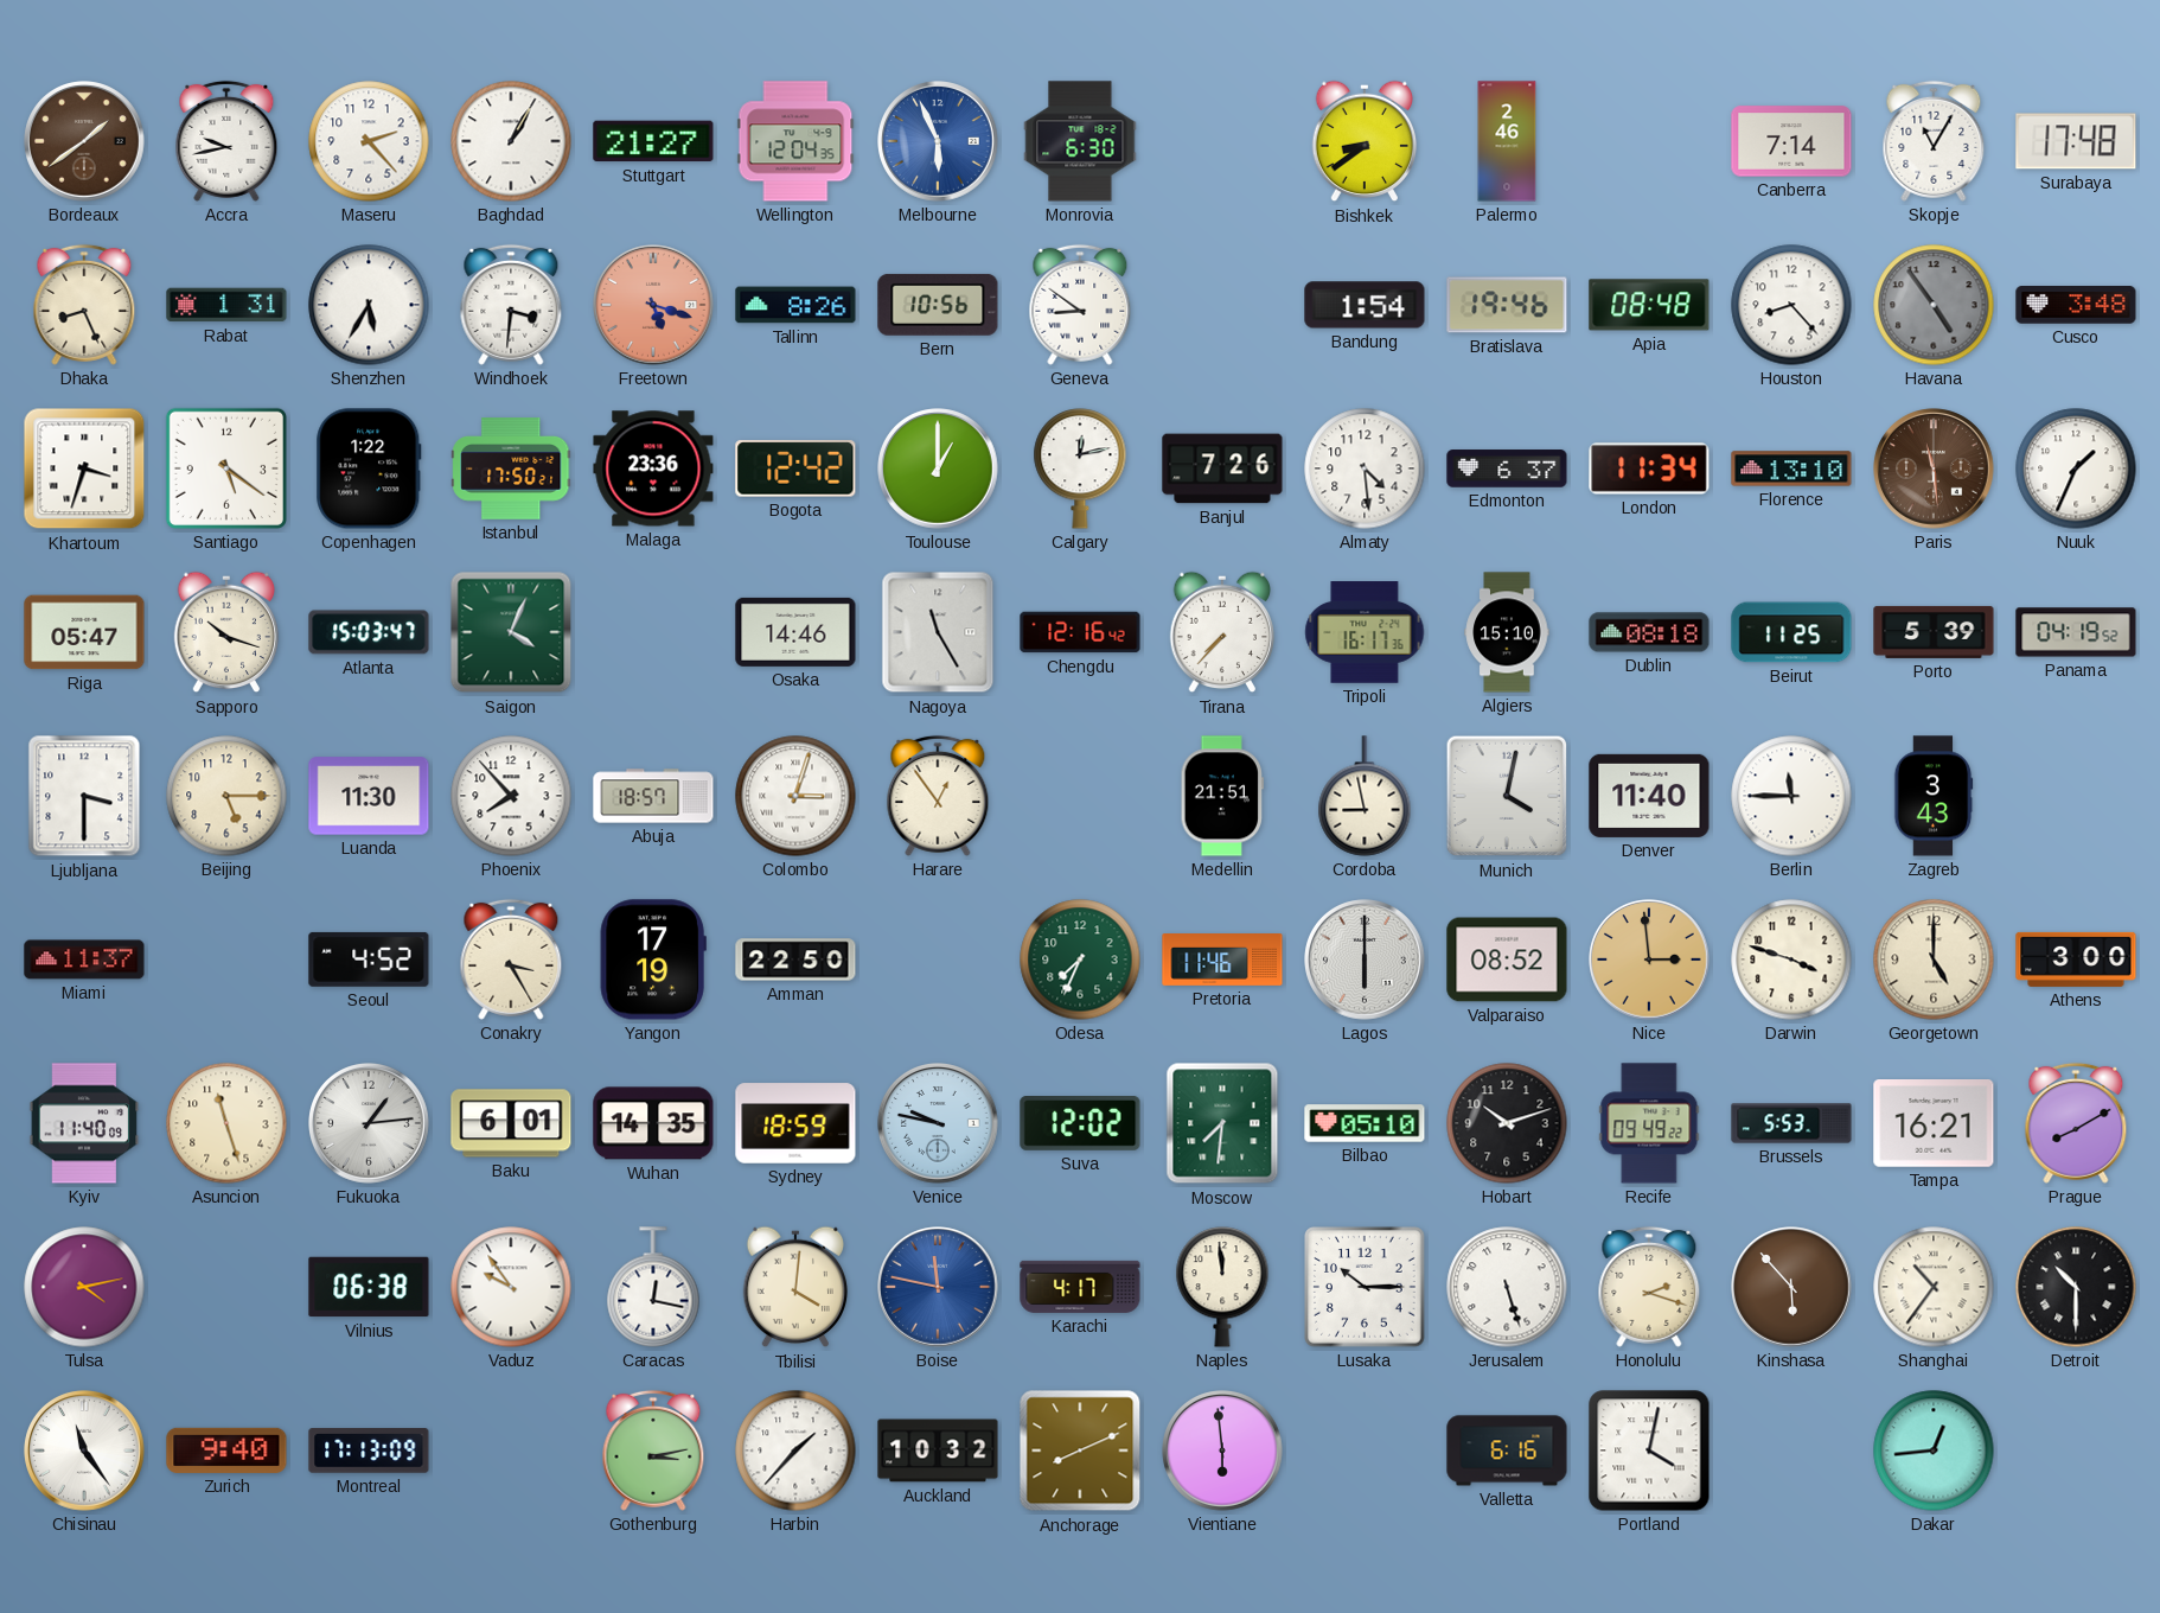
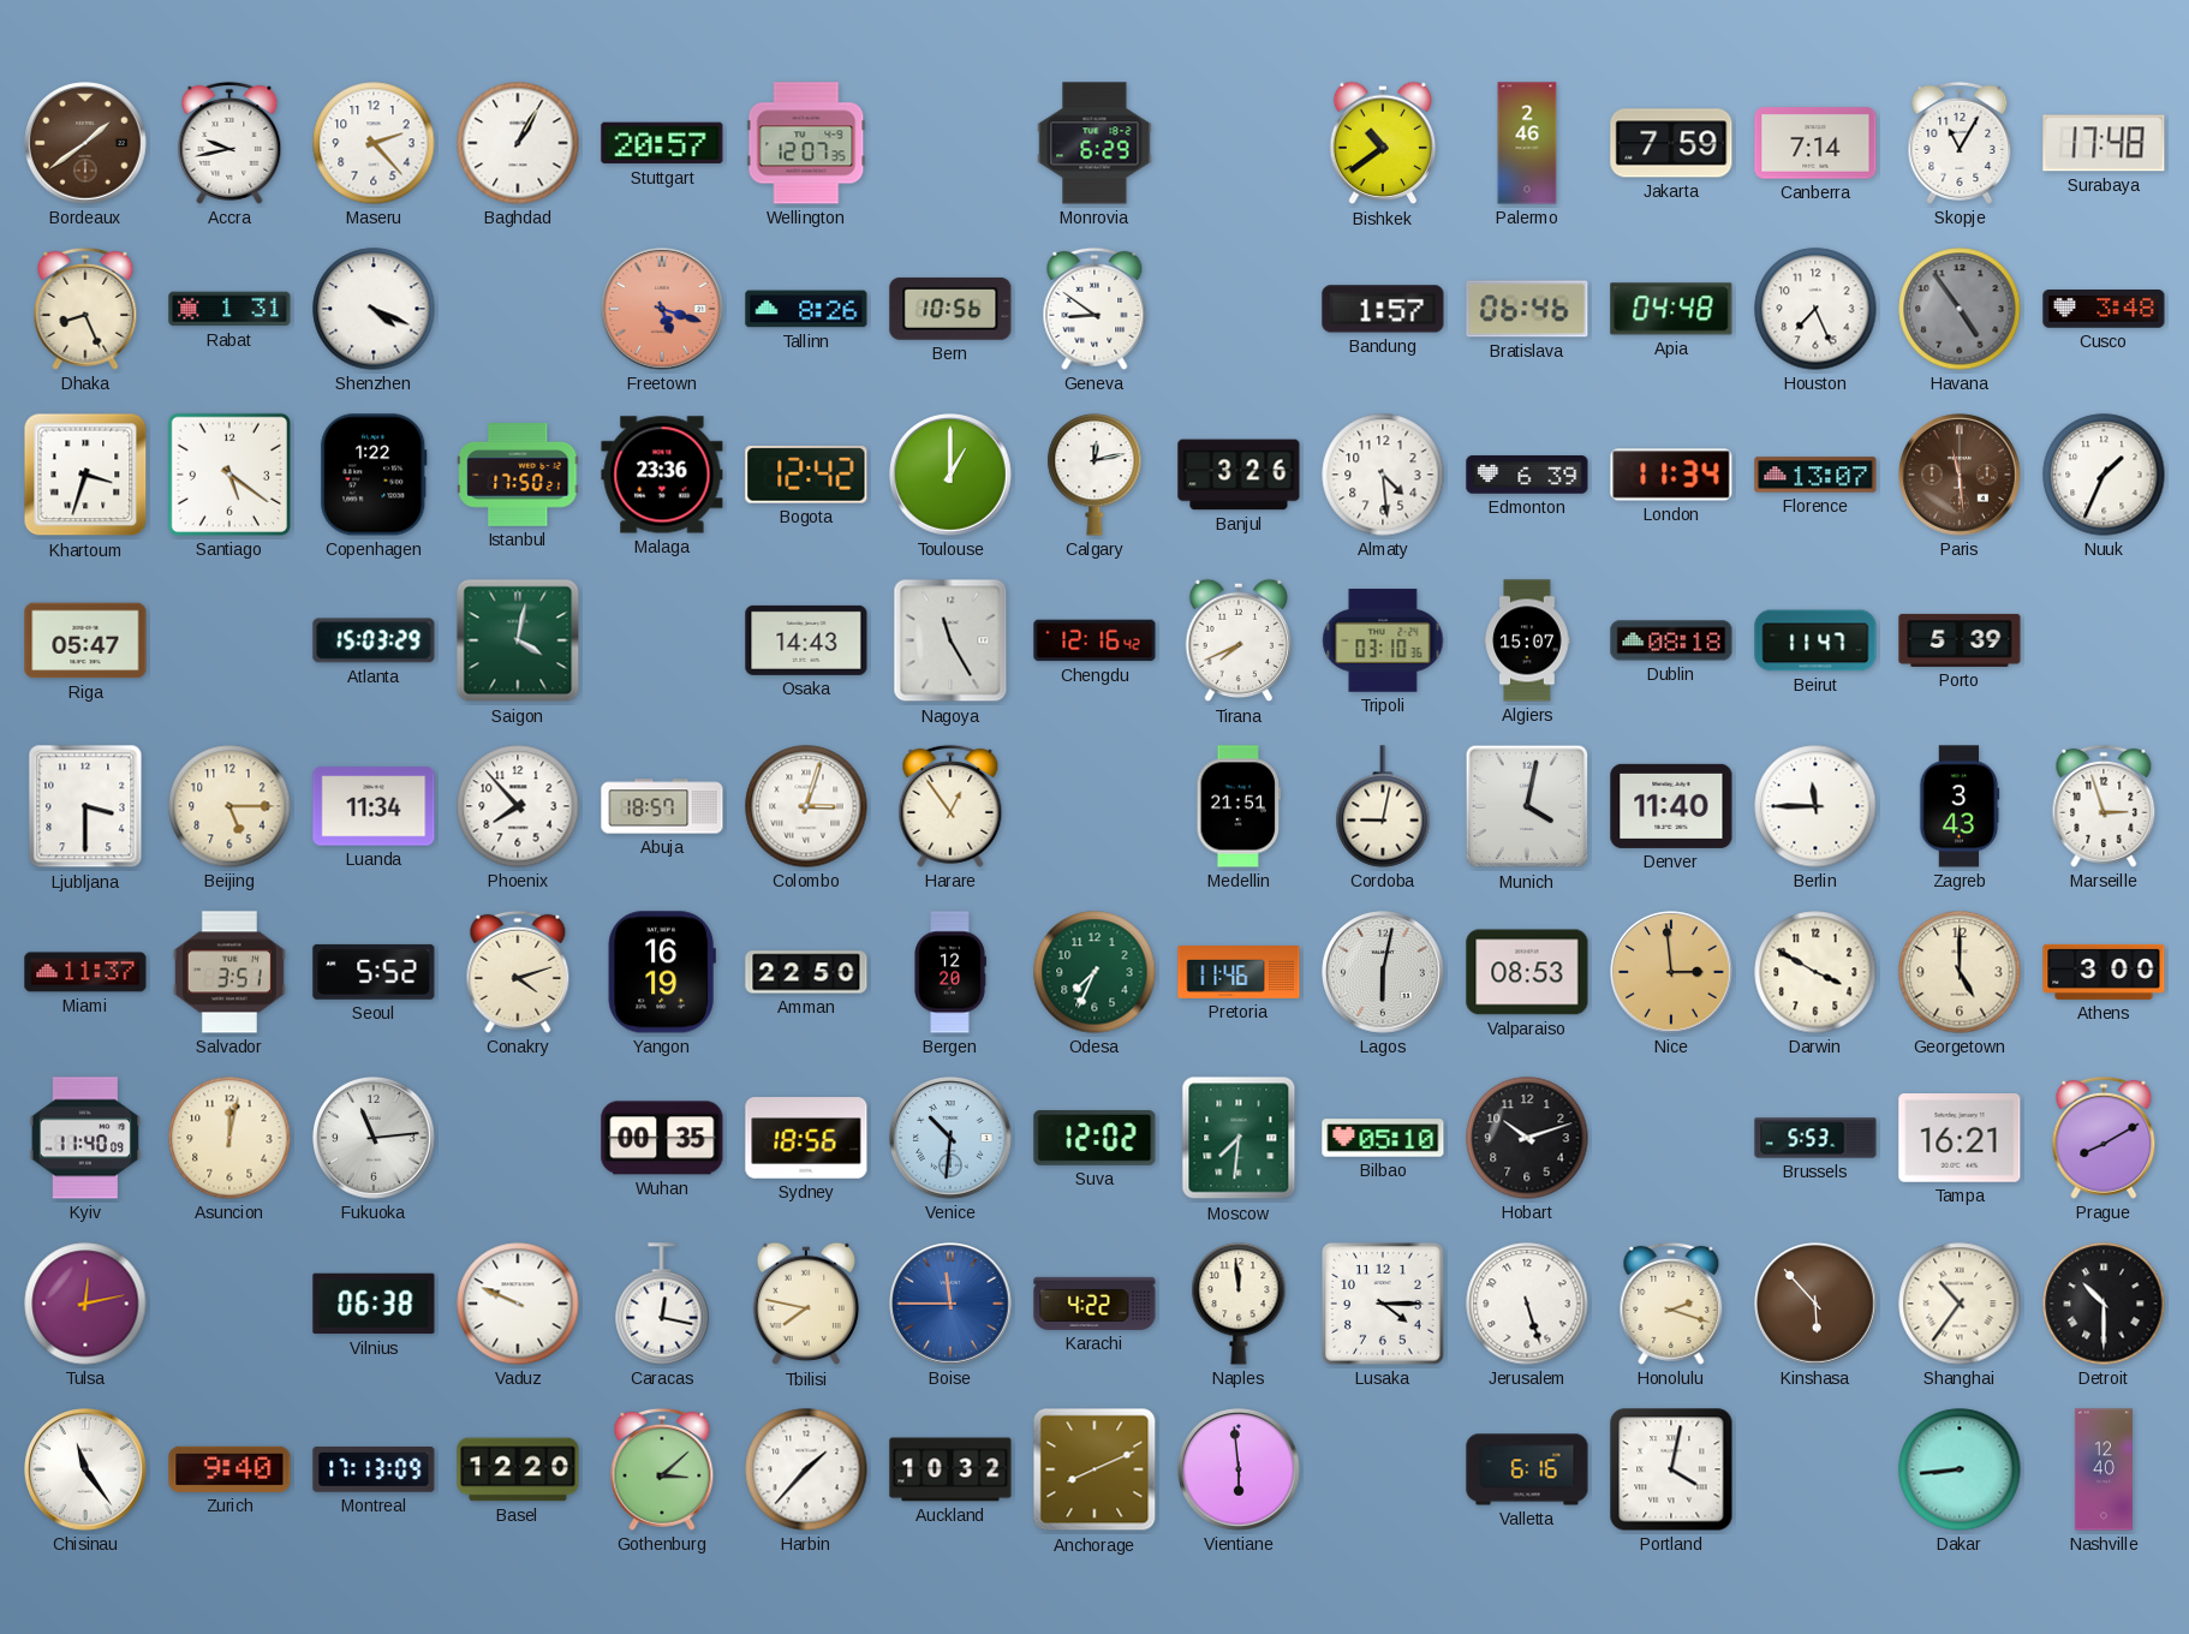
Stuttgart: 21:27 -> 20:57 (662, 143)
Wellington: 12:04 -> 12:07 (806, 143)
Melbourne: 5:56 -> none (938, 141)
Monrovia: 6:30 -> 6:29 (1094, 143)
Bishkek: 8:39 -> 10:39 (1383, 143)
Jakarta: none -> 7:59 (1671, 143)
Shenzhen: 5:35 -> 4:19 (374, 309)
Windhoek: 3:31 -> none (511, 305)
Bandung: 1:54 -> 1:57 (1383, 309)
Bratislava: 19:46 -> 06:46 (1527, 309)
Apia: 08:48 -> 04:48 (1671, 309)
Houston: 8:23 -> 7:26 (1815, 309)
Banjul: 7:26 -> 3:26 (1239, 475)
Edmonton: 6:37 -> 6:39 (1527, 475)
Florence: 13:10 -> 13:07 (1815, 475)
Sapporo: 10:18 -> none (226, 632)
Atlanta: 15:03:47 -> 15:03:29 (374, 640)
Saigon: 4:04 -> 4:02 (518, 640)
Osaka: 14:46 -> 14:43 (806, 640)
Tirana: 7:37 -> 7:41 (1239, 640)
Tripoli: 16:17 -> 03:10 (1383, 640)
Algiers: 15:10 -> 15:07 (1527, 640)
Beirut: 11:25 -> 11:47 (1815, 640)
Panama: 04:19 -> none (2076, 632)
Luanda: 11:30 -> 11:34 (374, 806)
Cordoba: 8:58 -> 9:02 (1383, 806)
Marseille: none -> 2:57 (2104, 806)
Salvador: none -> 3:51 (229, 972)
Seoul: 4:52 -> 5:52 (374, 972)
Conakry: 3:25 -> 4:12 (518, 972)
Yangon: 17:19 -> 16:19 (662, 972)
Bergen: none -> 12:20 (950, 972)
Lagos: 6:00 -> 6:02 (1383, 972)
Valparaiso: 08:52 -> 08:53 (1527, 972)
Darwin: 3:48 -> 3:50 (1815, 972)
Asuncion: 11:27 -> 12:02 (229, 1138)
Fukuoka: 1:14 -> 11:14 (374, 1138)
Baku: 6:01 -> none (511, 1123)
Wuhan: 14:35 -> 00:35 (662, 1138)
Sydney: 18:59 -> 18:56 (806, 1138)
Venice: 9:47 -> 10:31 (950, 1138)
Recife: 09:49 -> none (1649, 1123)
Tulsa: 4:13 -> 12:13 (85, 1304)
Vaduz: 9:54 -> 9:49 (518, 1304)
Tbilisi: 4:01 -> 7:47 (806, 1304)
Boise: 11:47 -> 11:45 (950, 1304)
Karachi: 4:17 -> 4:22 (1094, 1304)
Lusaka: 10:15 -> 4:15 (1383, 1304)
Basel: none -> 12:20 (518, 1469)
Gothenburg: 3:13 -> 3:08 (662, 1469)
Dakar: 12:44 -> 8:44 (1960, 1469)
Nashville: none -> 12:40 (2104, 1469)
